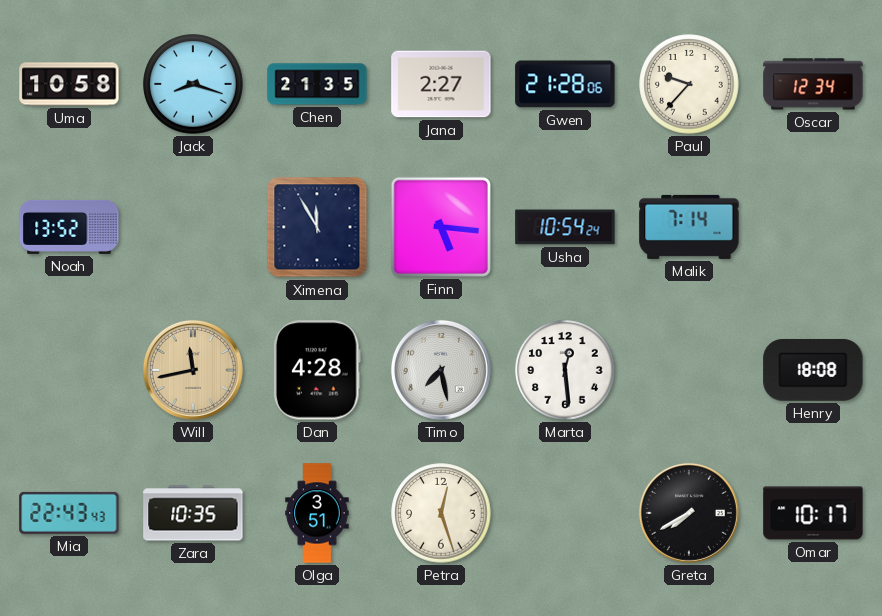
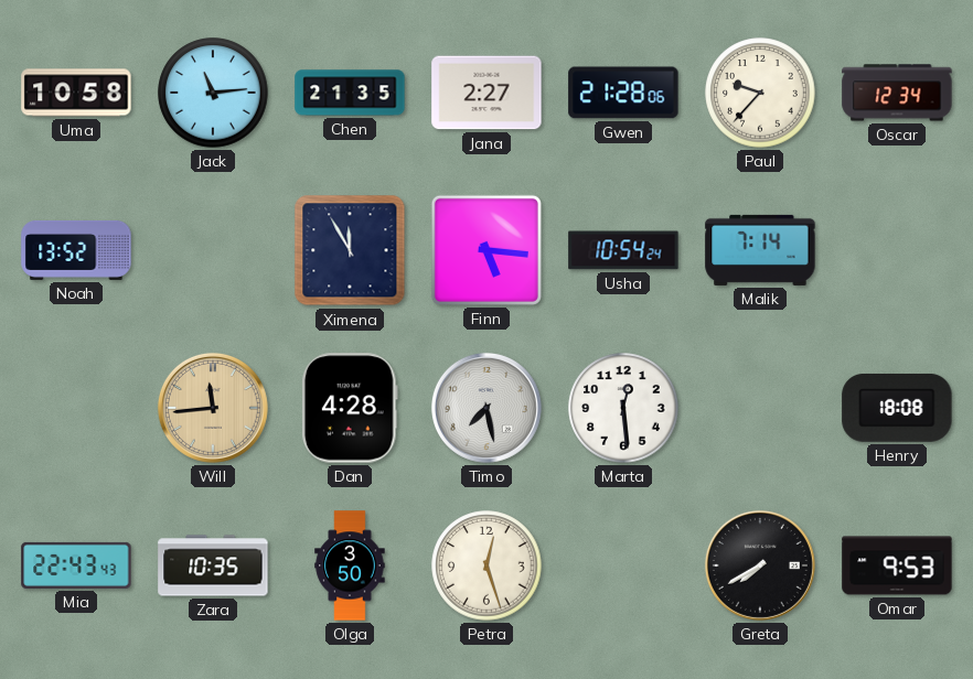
Jack: 8:18 -> 11:14 (213, 93)
Will: 11:43 -> 11:44 (213, 408)
Olga: 3:51 -> 3:50 (350, 565)
Omar: 10:17 -> 9:53 (897, 565)
